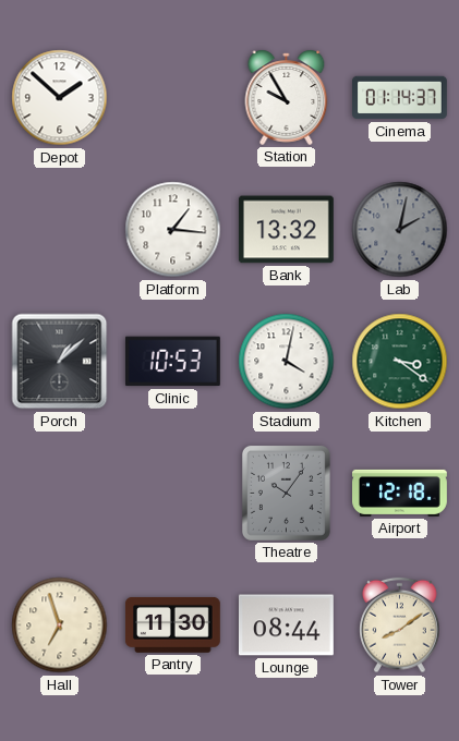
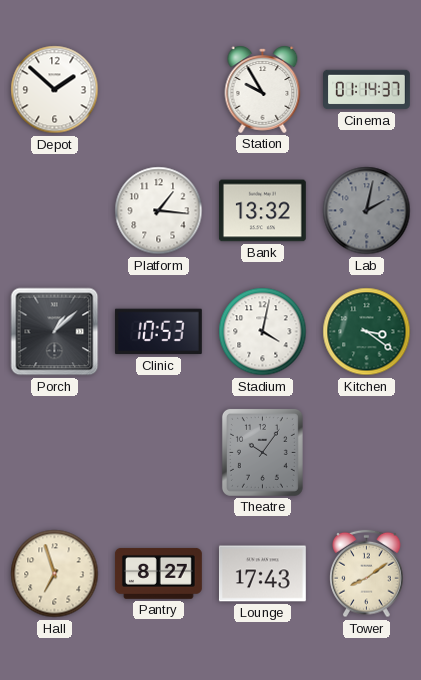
Airport: 12:18 -> none (400, 493)
Pantry: 11:30 -> 8:27 (158, 573)
Lounge: 08:44 -> 17:43 (262, 574)
